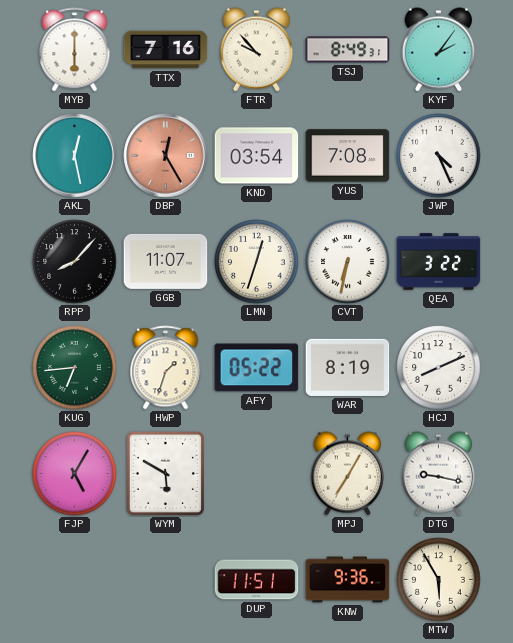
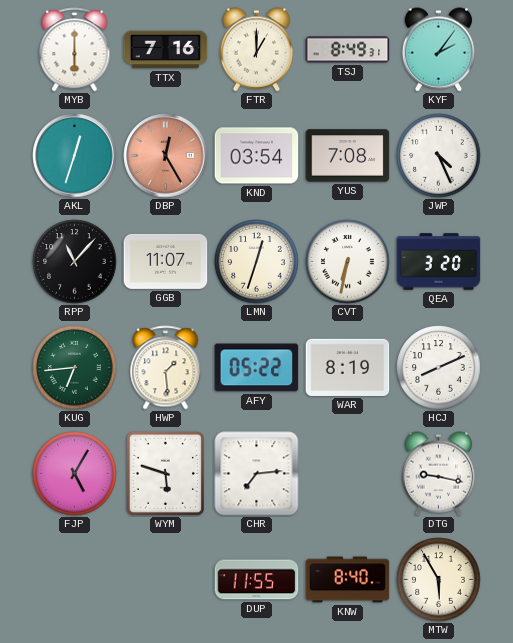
FTR: 9:53 -> 1:00 (256, 50)
AKL: 12:28 -> 12:33 (75, 156)
RPP: 8:07 -> 11:07 (75, 262)
QEA: 3:22 -> 3:20 (439, 262)
HWP: 1:33 -> 1:29 (166, 368)
WYM: 5:50 -> 5:48 (165, 473)
CHR: none -> 7:14 (257, 474)
MPJ: 7:05 -> none (347, 474)
DUP: 11:51 -> 11:55 (257, 580)
KNW: 9:36 -> 8:40 (348, 580)
